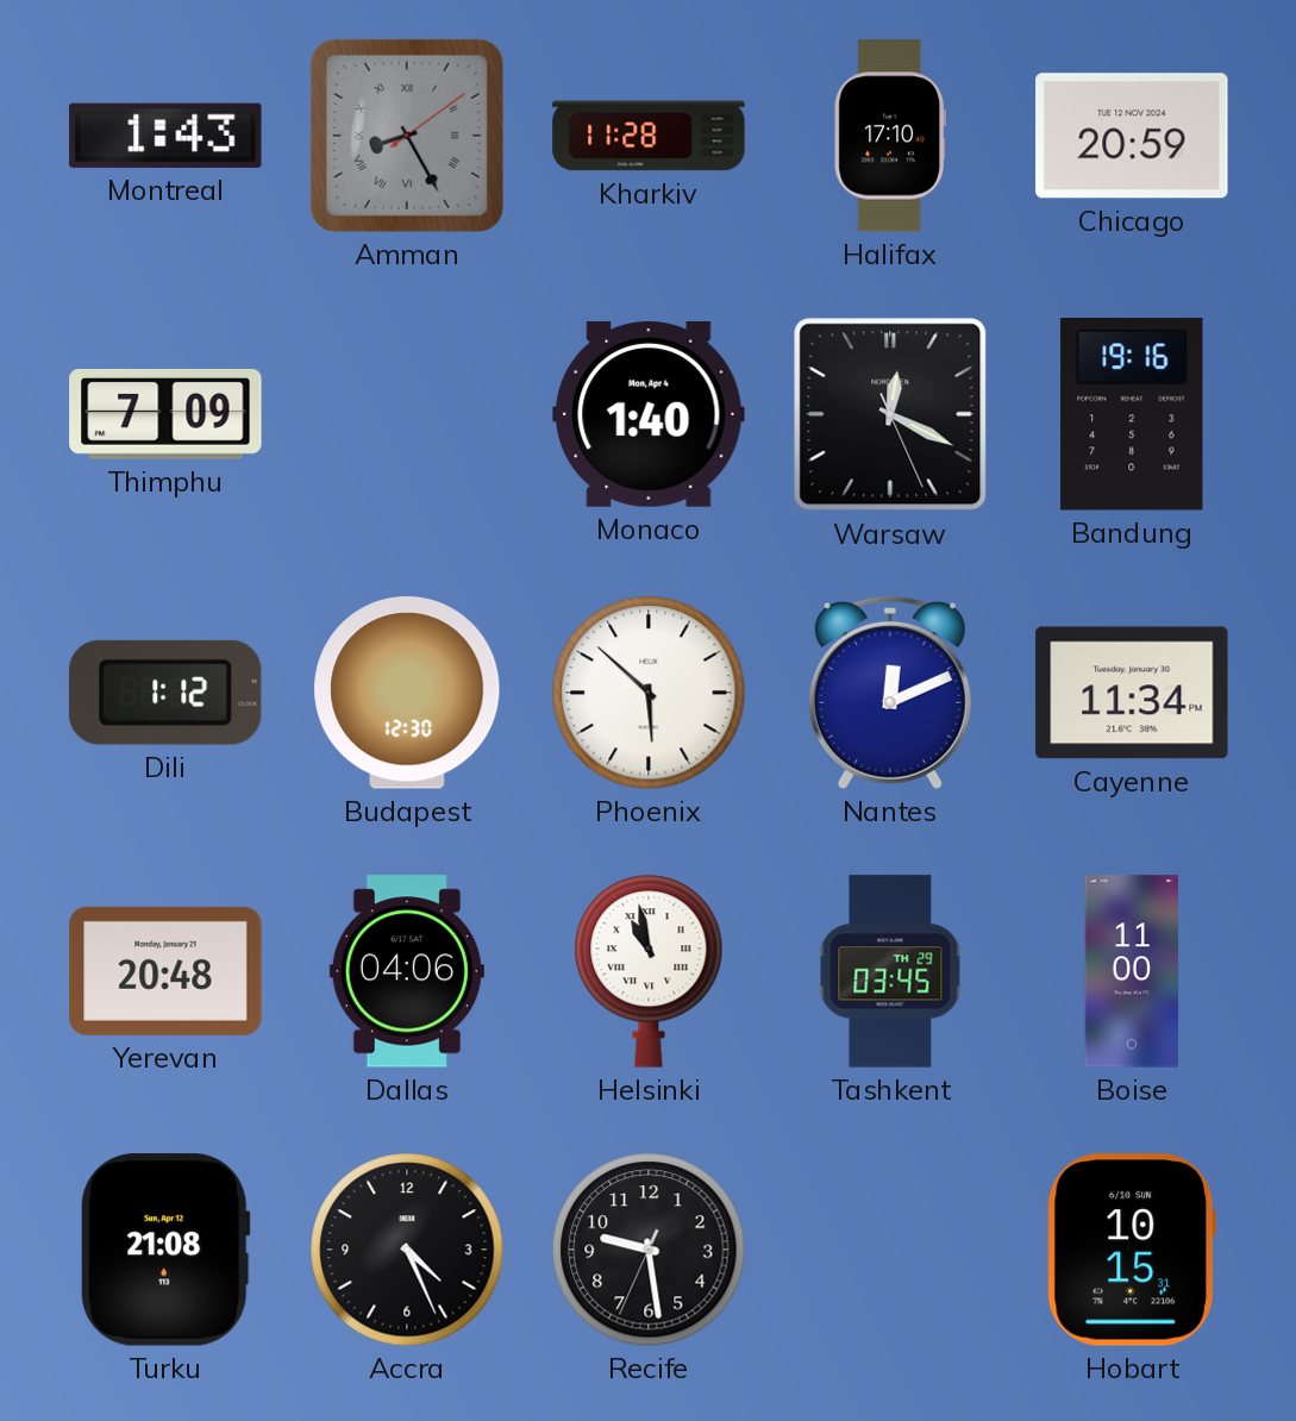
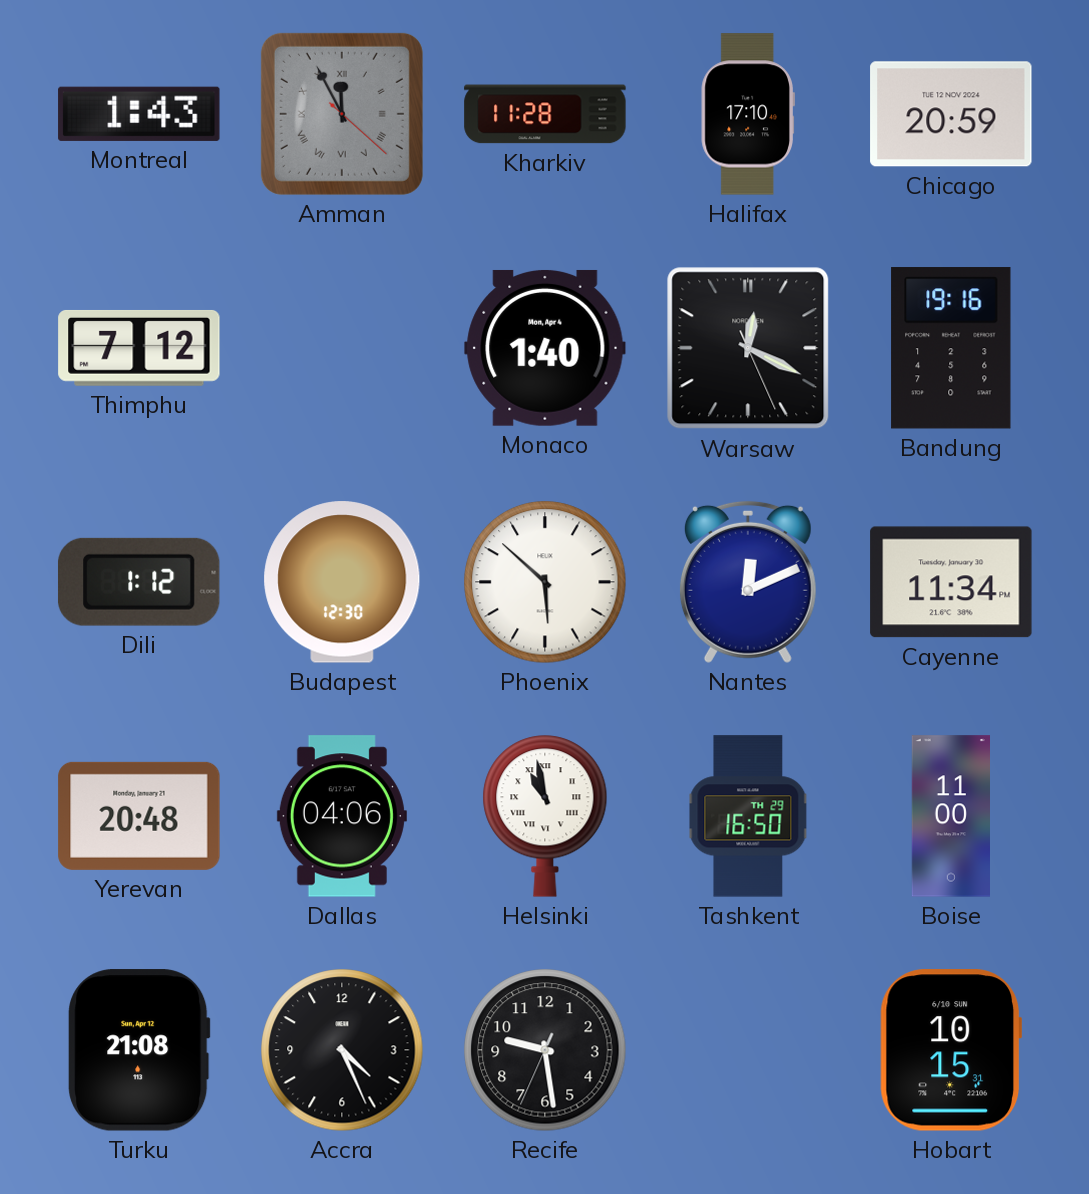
Amman: 8:25 -> 11:55 (342, 114)
Thimphu: 7:09 -> 7:12 (139, 348)
Tashkent: 03:45 -> 16:50 (748, 816)
